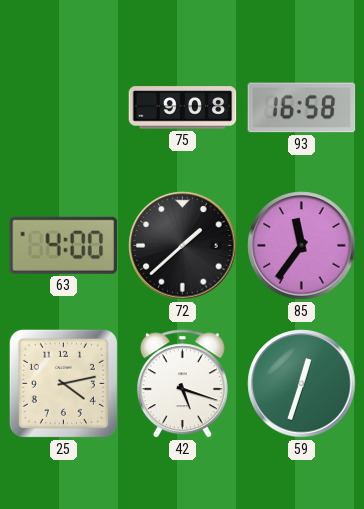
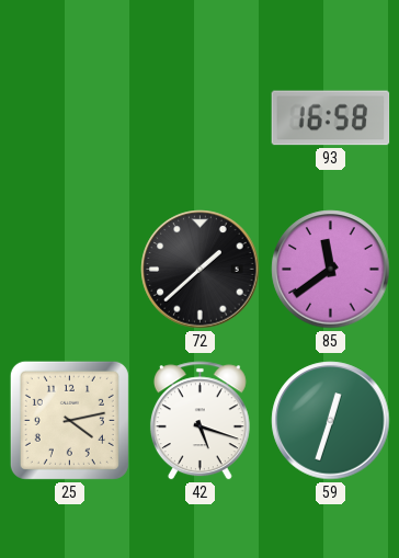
75: 9:08 -> none (183, 108)
63: 4:00 -> none (63, 245)
85: 11:36 -> 11:39 (331, 270)
